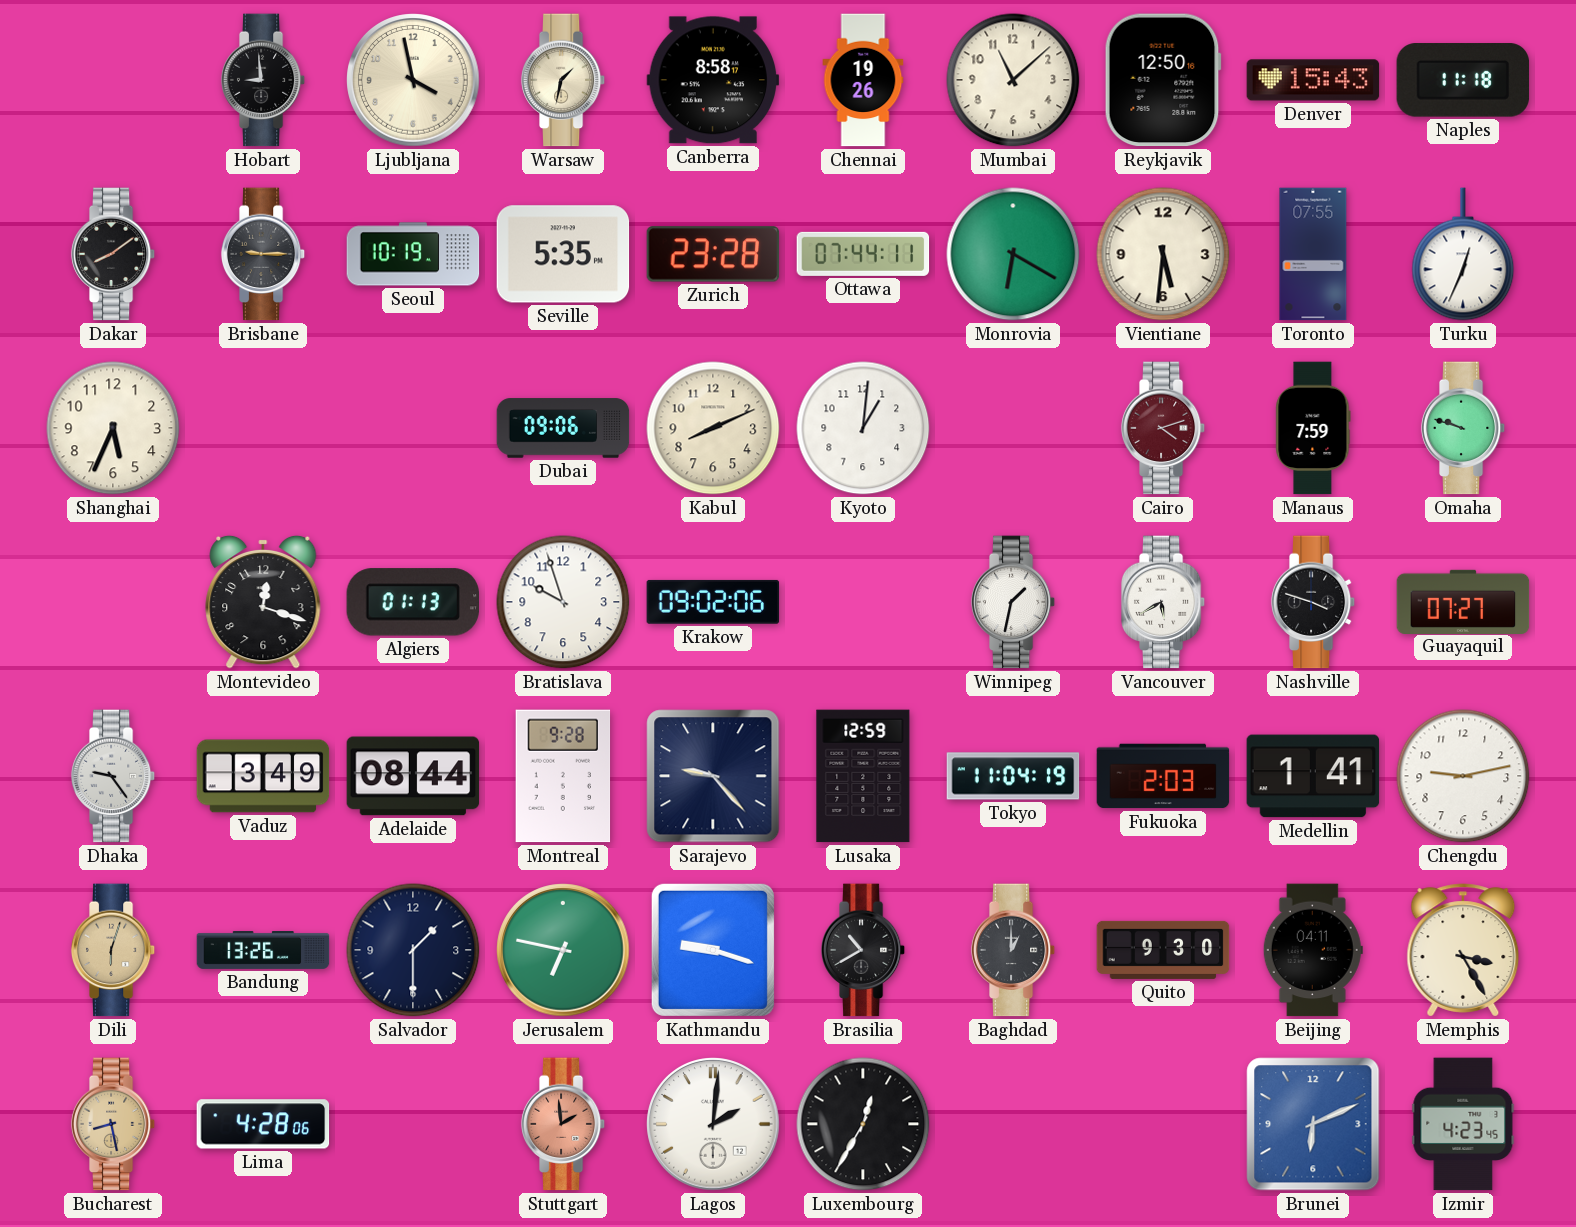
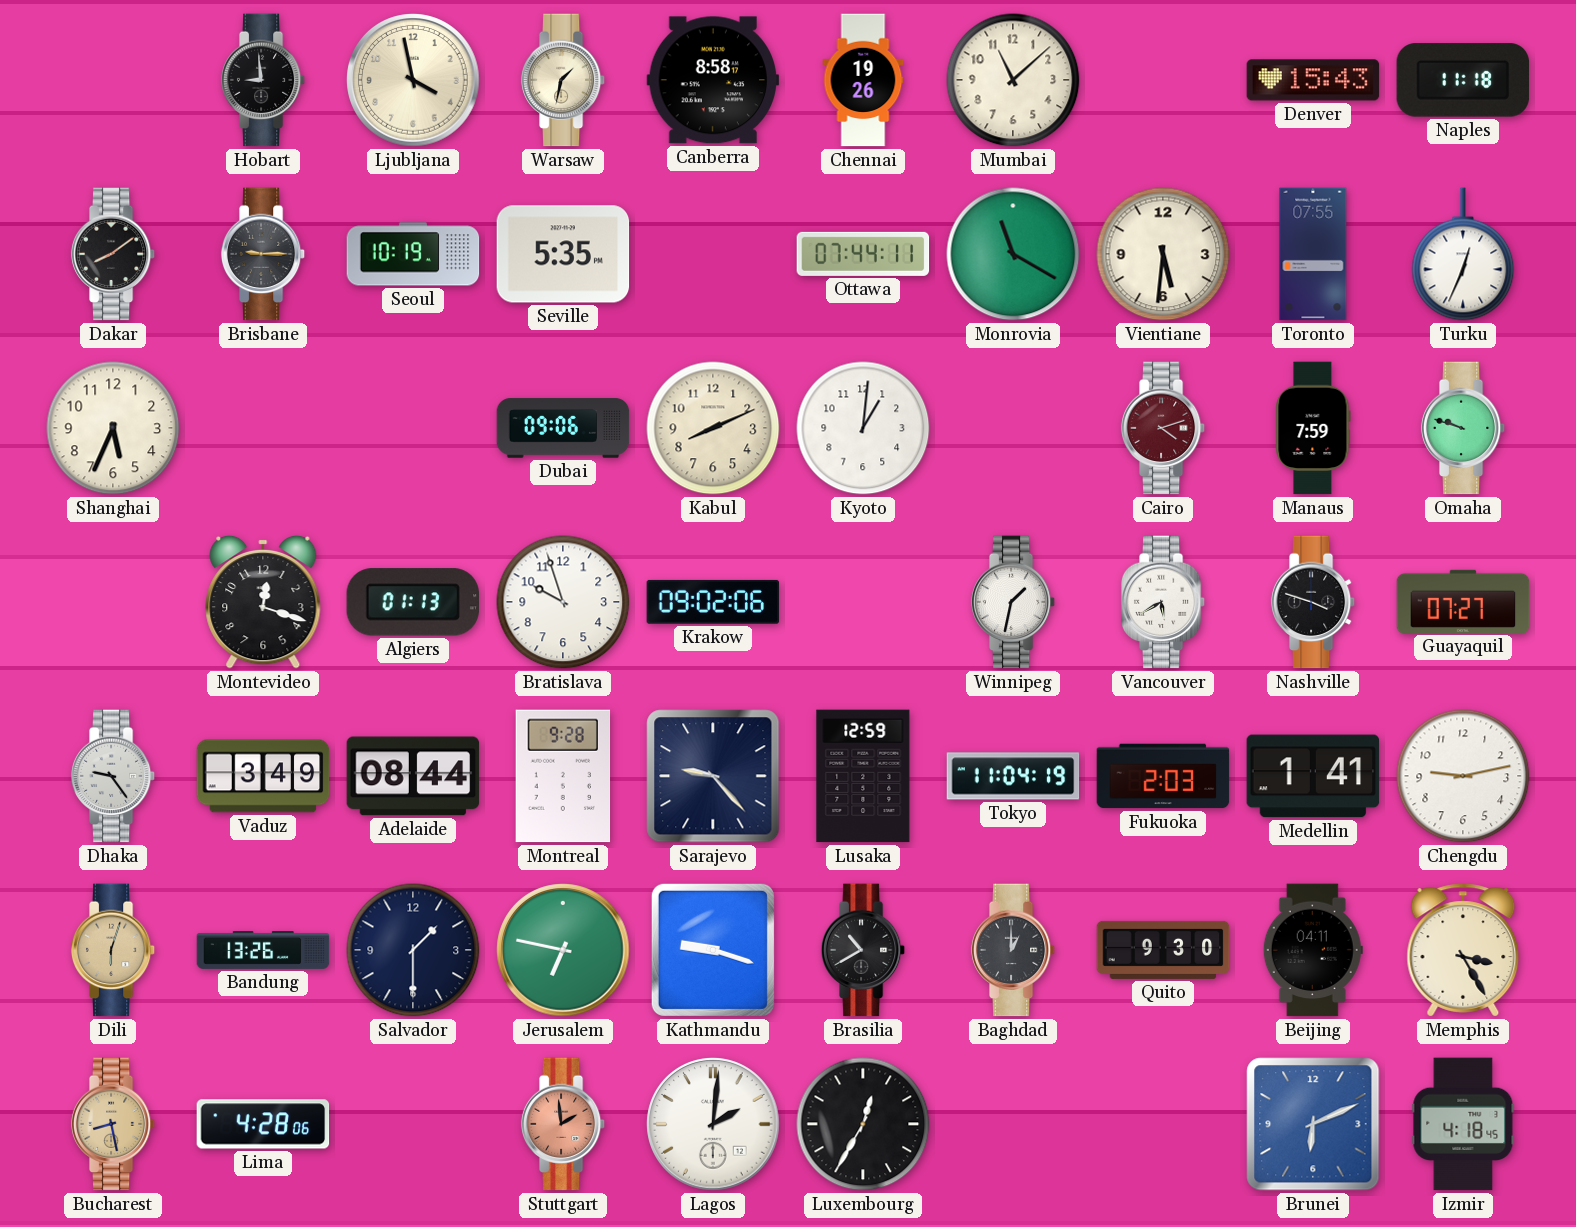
Reykjavik: 12:50 -> none (1163, 80)
Zurich: 23:28 -> none (713, 254)
Monrovia: 6:20 -> 11:20 (1013, 254)
Izmir: 4:23 -> 4:18 (1463, 1124)
